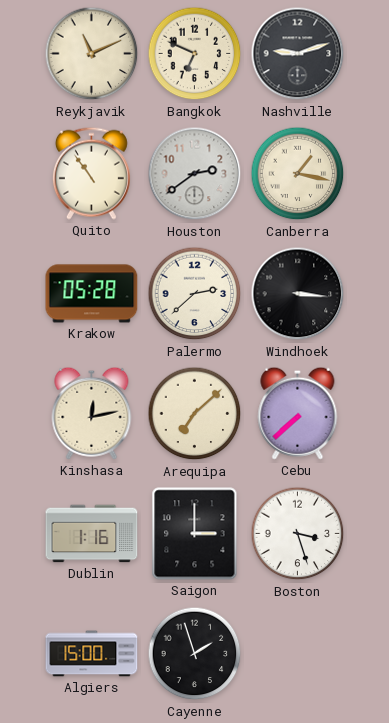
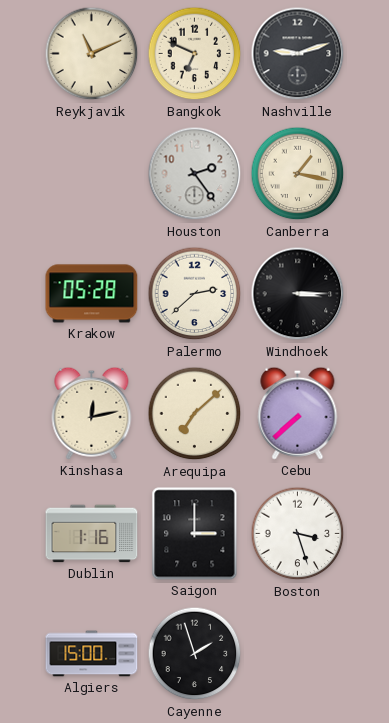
Quito: 10:54 -> none (91, 173)
Houston: 2:39 -> 2:24 (195, 174)
Windhoek: 3:16 -> 3:15 (298, 294)
